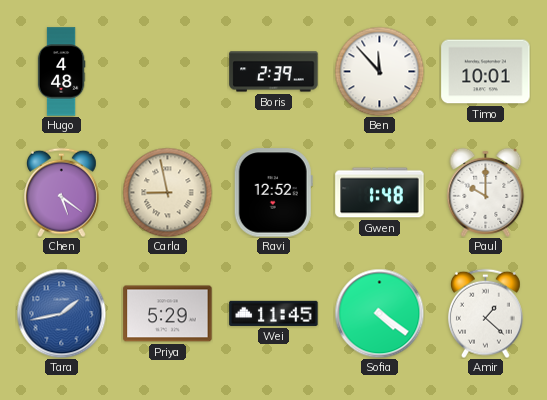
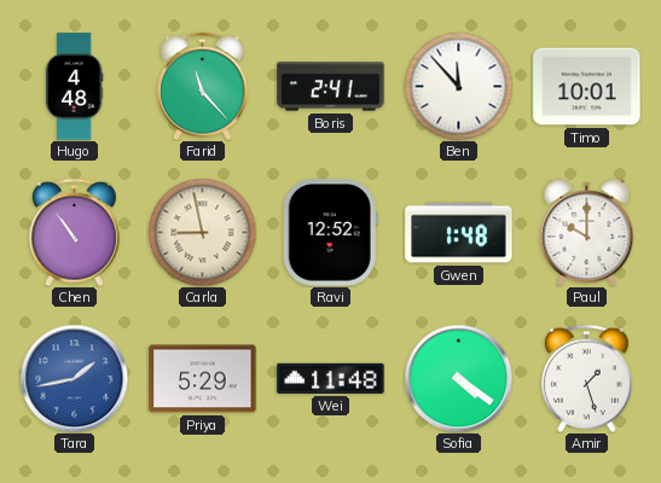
Farid: none -> 11:23 (202, 86)
Boris: 2:39 -> 2:41 (331, 87)
Chen: 5:21 -> 10:54 (74, 232)
Wei: 11:45 -> 11:48 (331, 378)
Amir: 1:22 -> 1:27 (586, 378)
